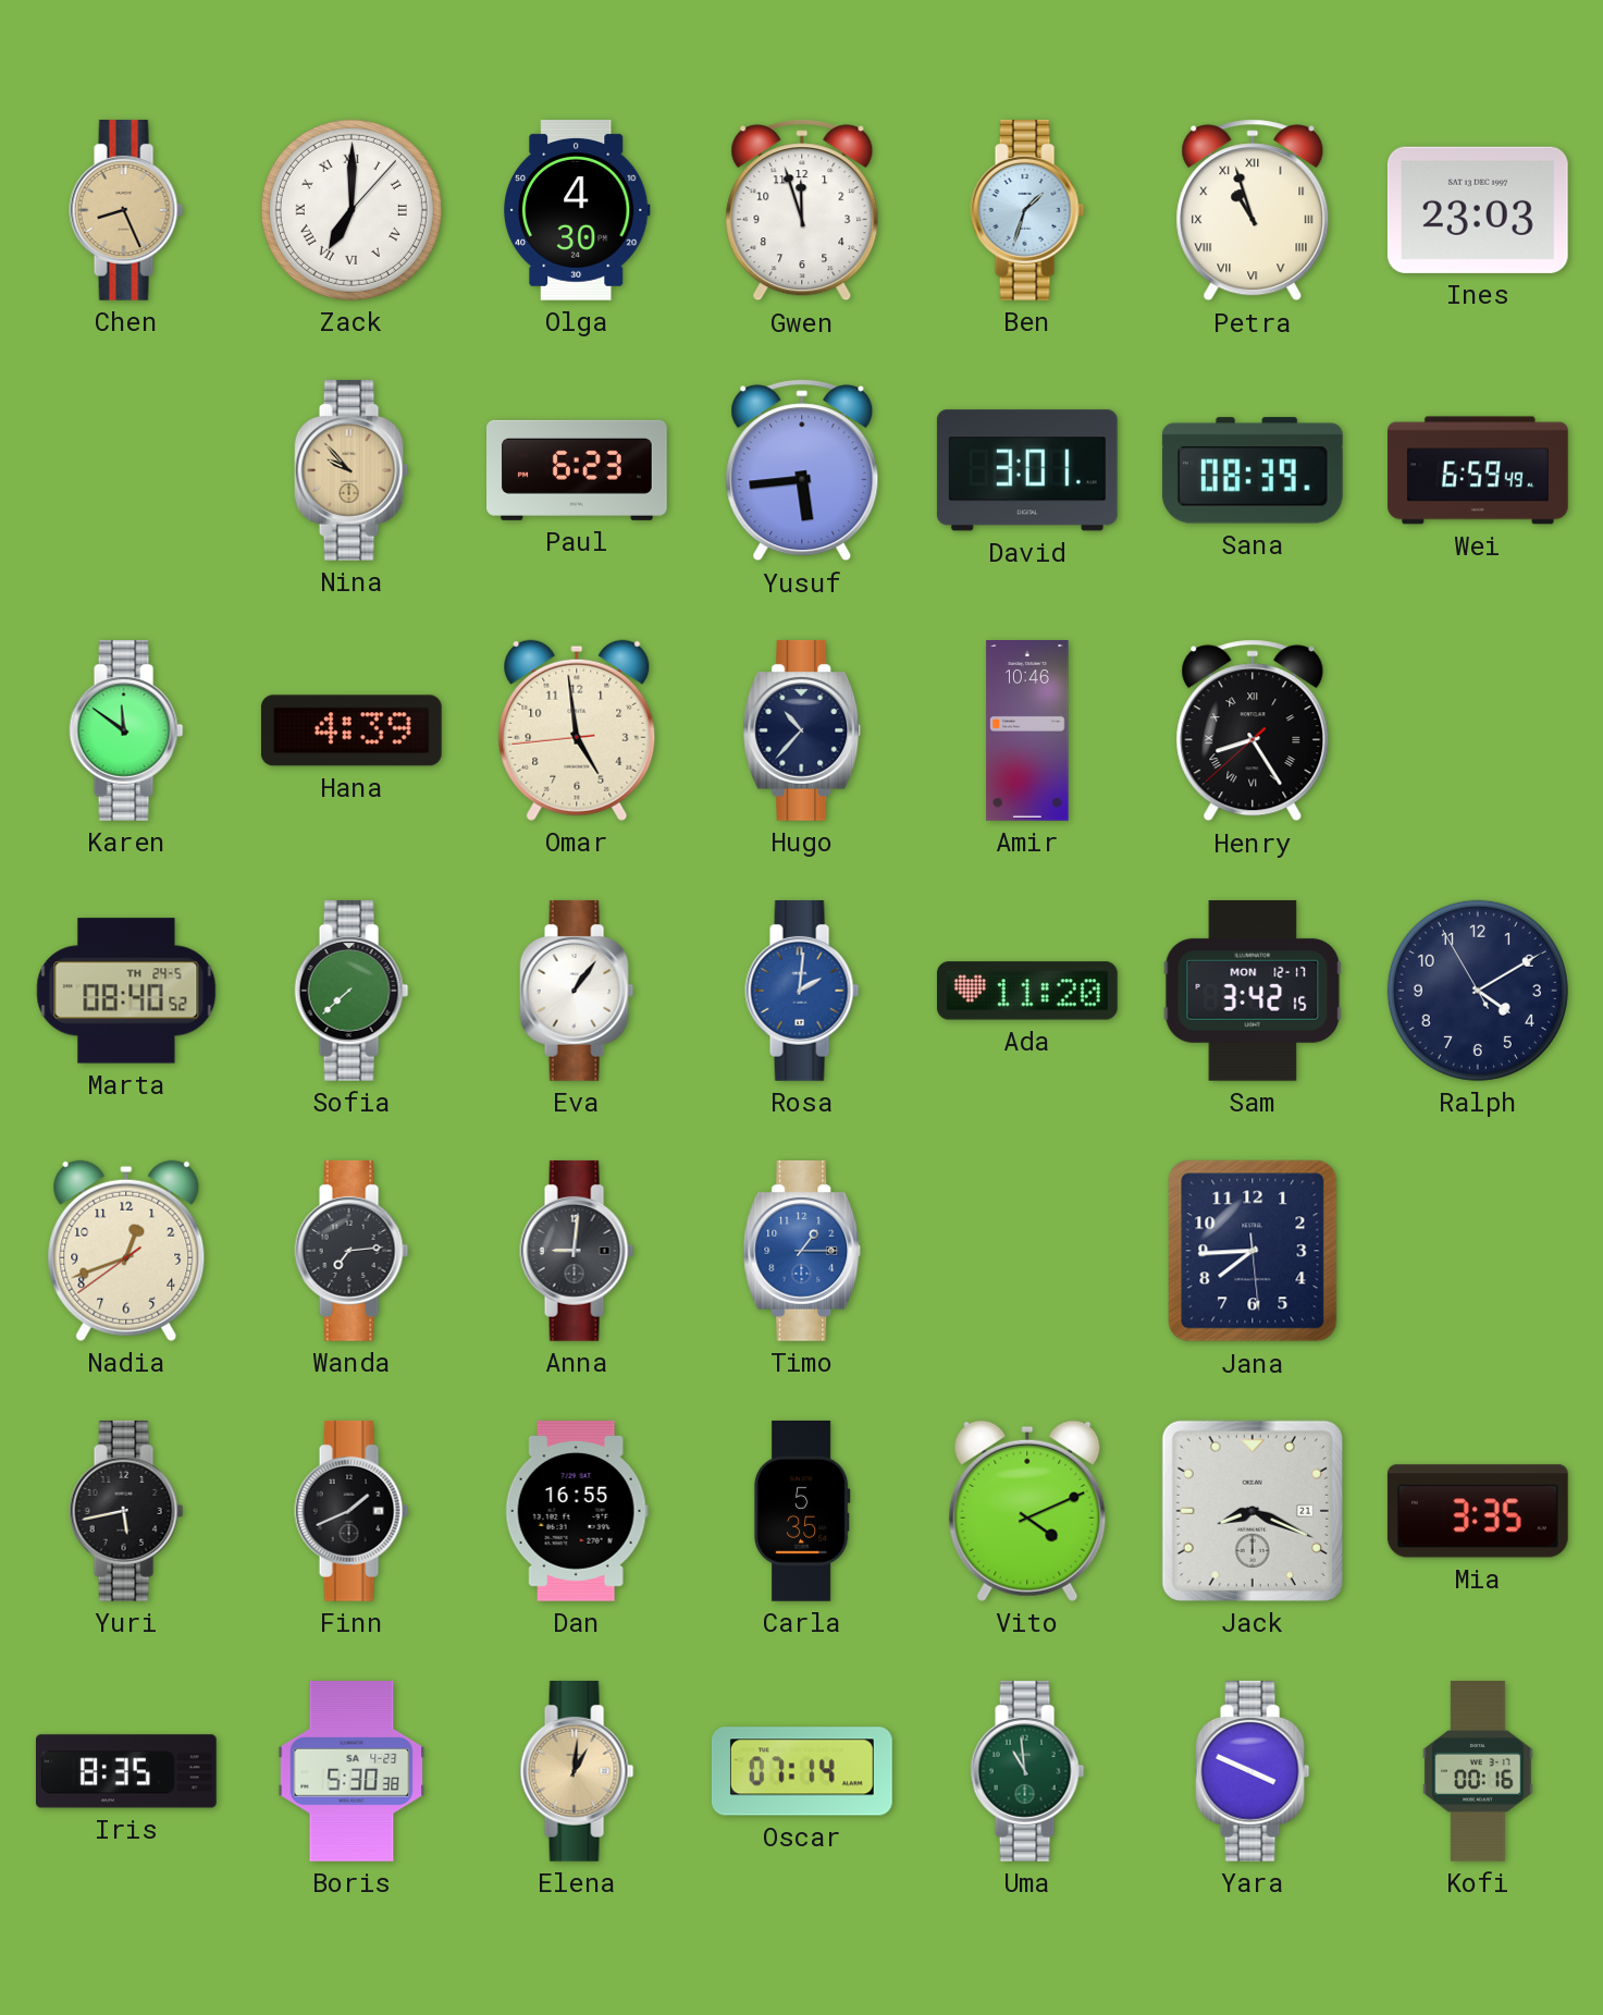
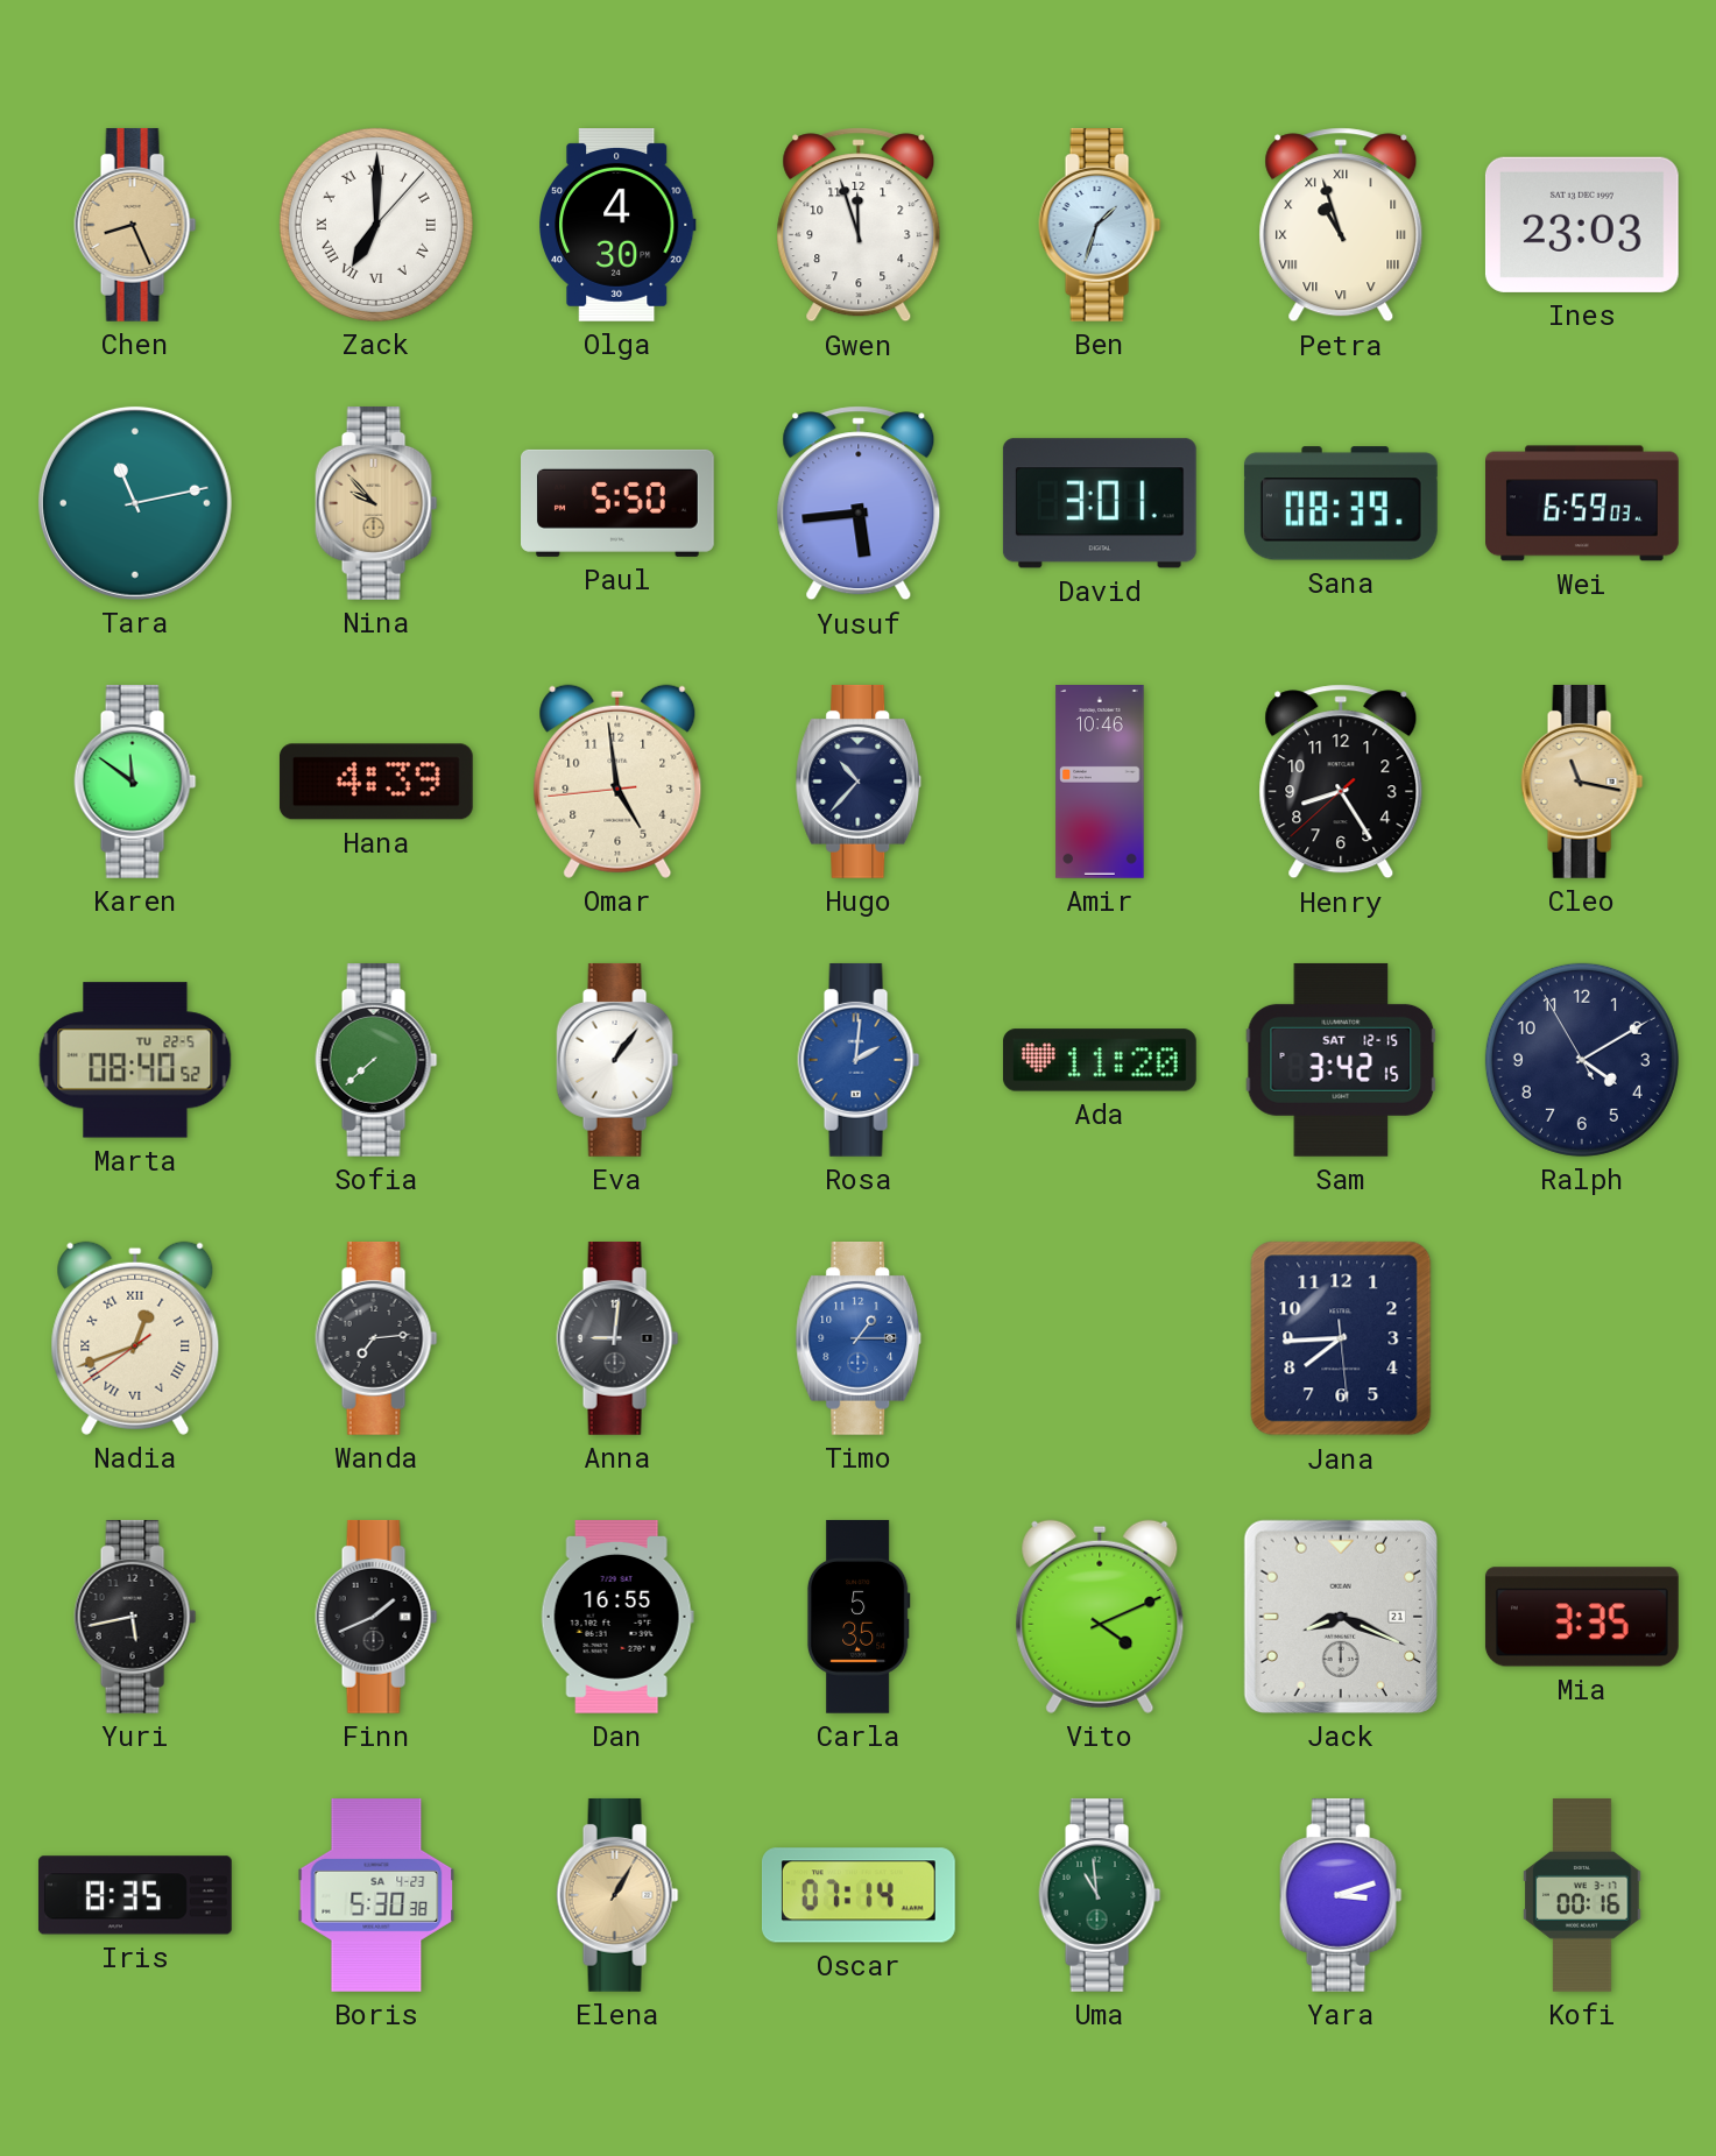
Tara: none -> 11:13 (135, 503)
Paul: 6:23 -> 5:50 (619, 503)
Wei: 6:59:49 -> 6:59:03 (1583, 503)
Henry numerals: Roman -> Arabic (1341, 782)
Cleo: none -> 11:17 (1582, 782)
Marta date: TH 24-5 -> TU 22-5 (135, 1060)
Sam date: MON 12-17 -> SAT 12-15 (1341, 1060)
Nadia numerals: Arabic -> Roman (135, 1338)
Elena: 1:01 -> 1:05 (617, 1895)
Yara: 3:49 -> 3:12 (1341, 1895)
